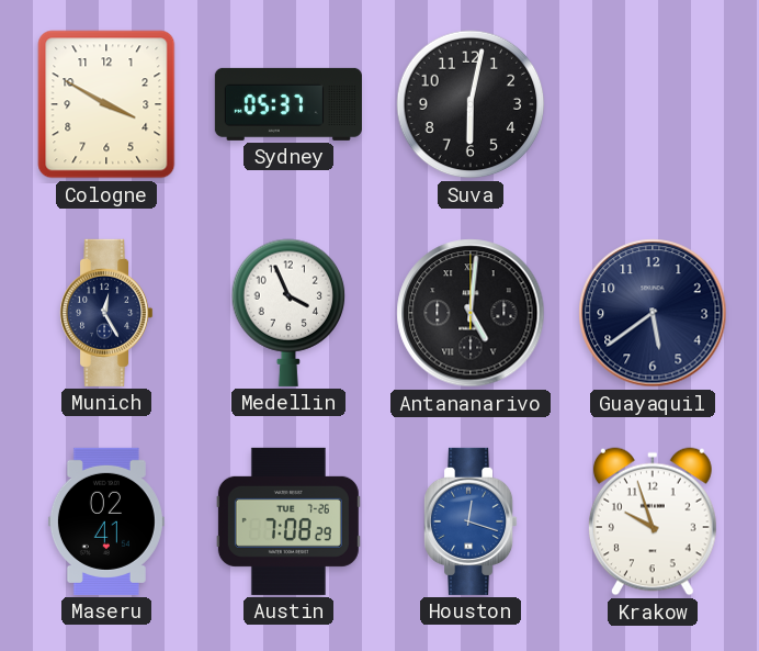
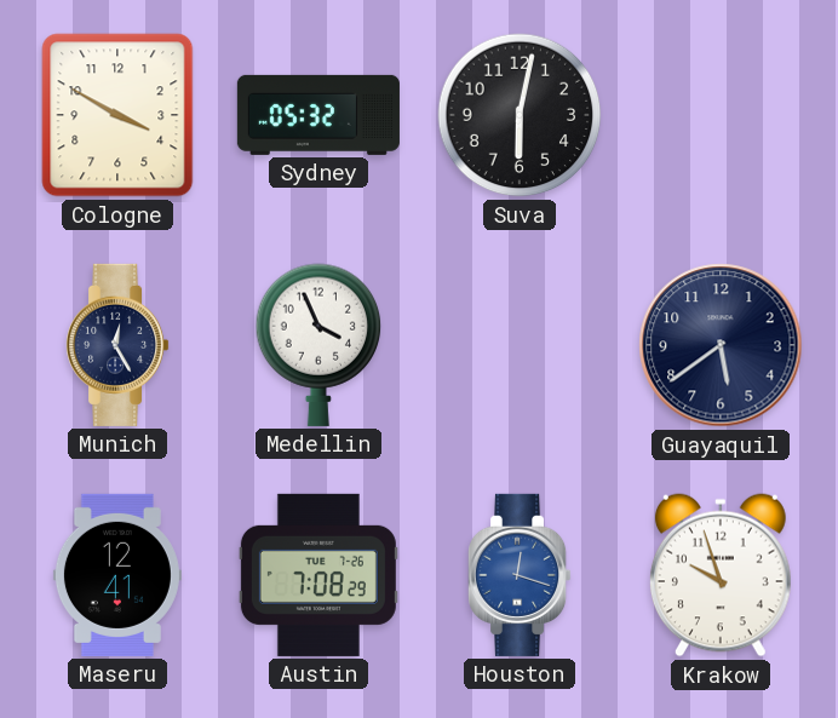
Sydney: 05:37 -> 05:32 (318, 115)
Antananarivo: 5:01 -> none (471, 313)
Maseru: 02:41 -> 12:41 (117, 575)
